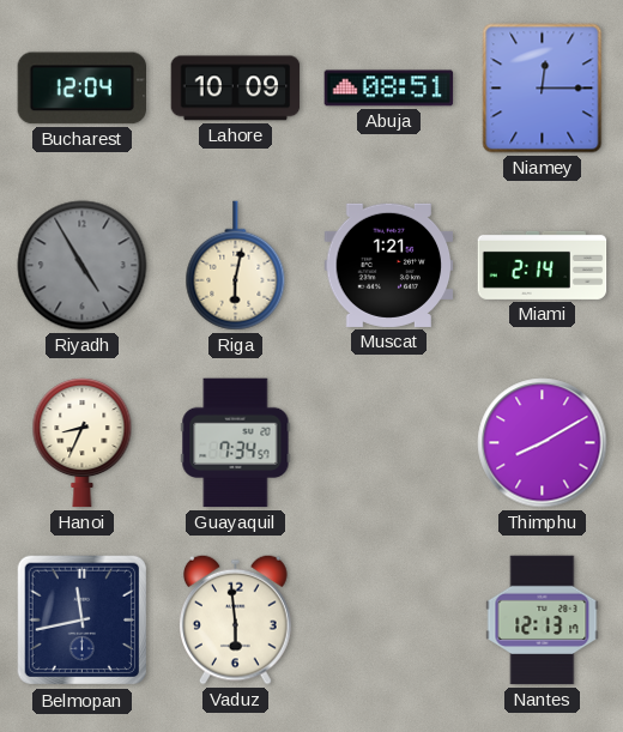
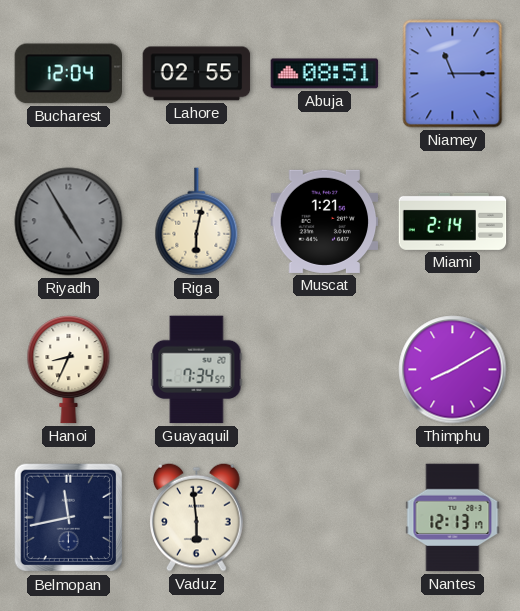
Lahore: 10:09 -> 02:55 (197, 74)
Niamey: 12:15 -> 11:15 (453, 74)
